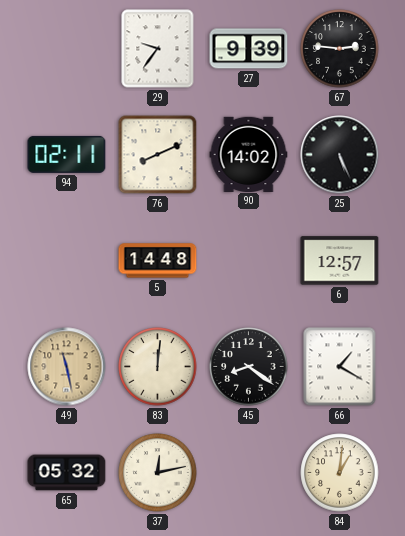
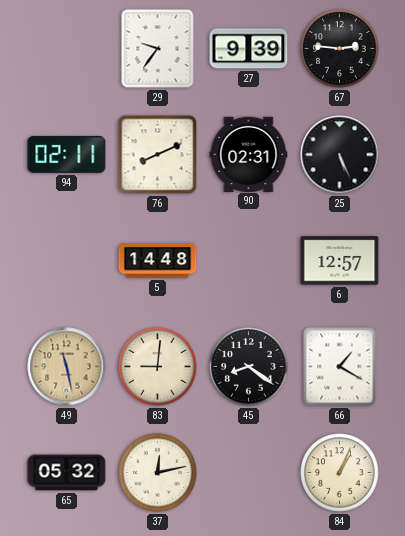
90: 14:02 -> 02:31 (249, 154)
83: 12:01 -> 9:01 (158, 367)
84: 1:01 -> 1:04 (340, 473)
